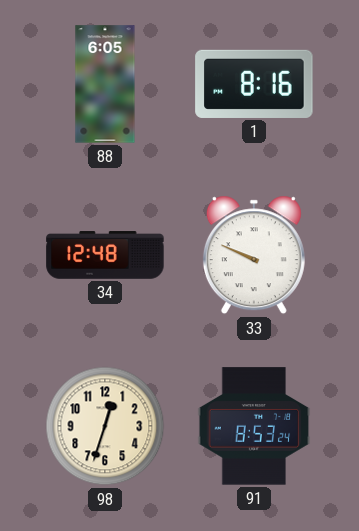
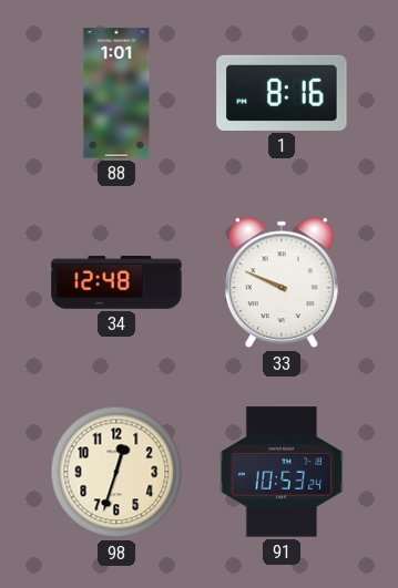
88: 6:05 -> 1:01 (116, 93)
91: 8:53 -> 10:53 (282, 472)
